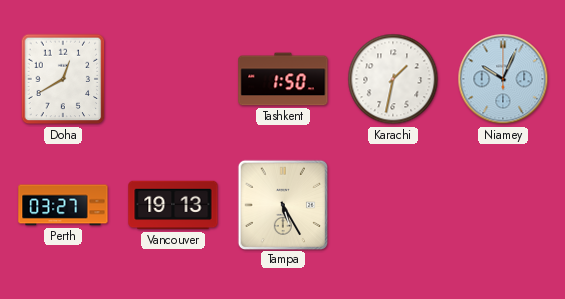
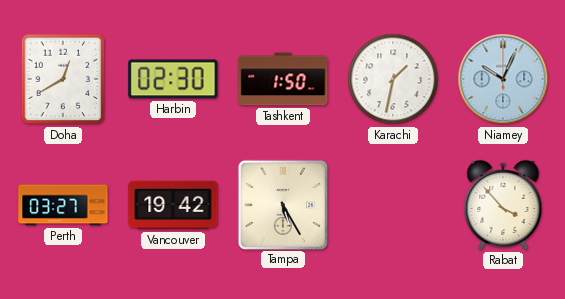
Harbin: none -> 02:30 (173, 79)
Vancouver: 19:13 -> 19:42 (173, 205)
Rabat: none -> 3:53 (503, 205)
